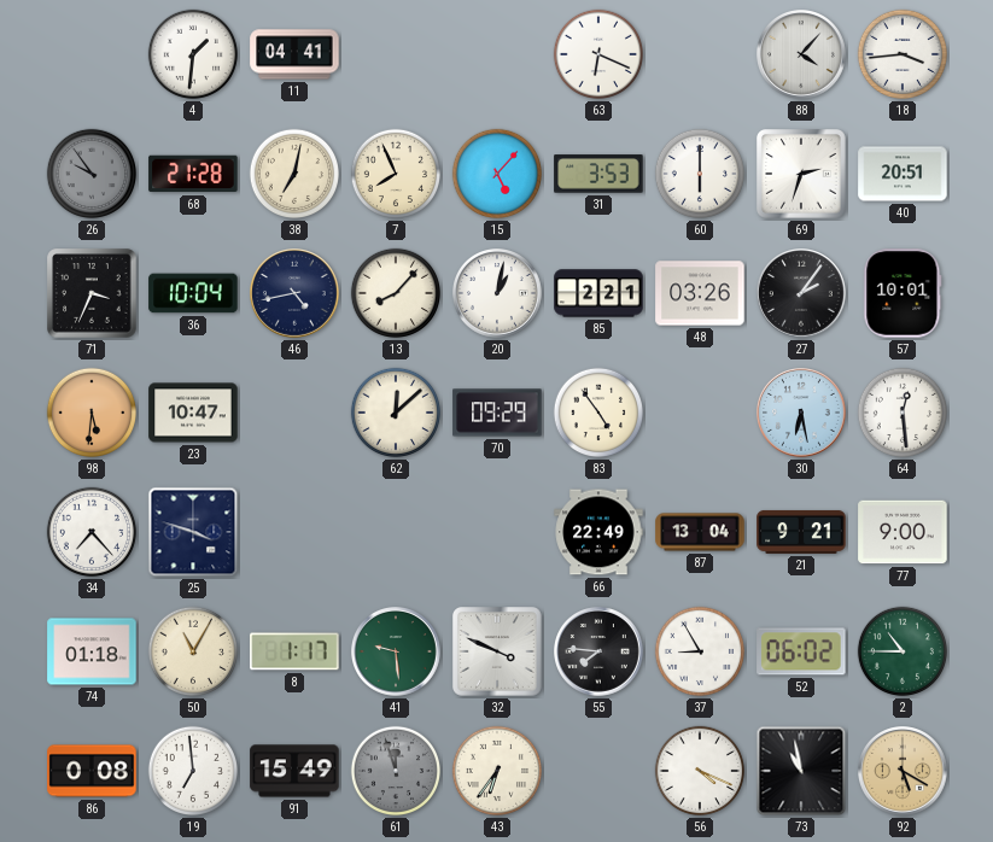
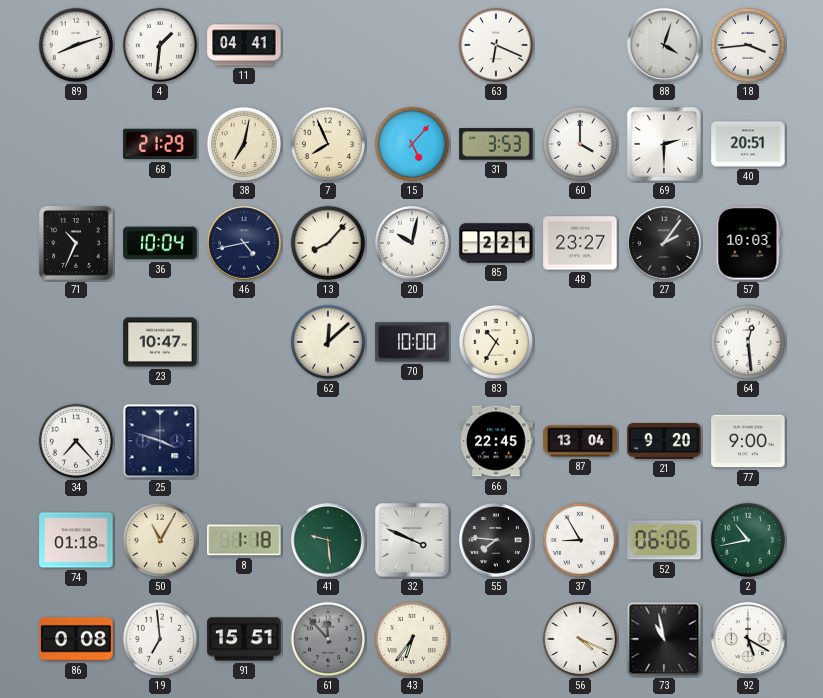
89: none -> 8:12 (76, 45)
88: 4:07 -> 4:03 (665, 46)
26: 9:54 -> none (92, 174)
68: 21:28 -> 21:29 (160, 144)
60: 6:00 -> 4:00 (580, 144)
69: 2:33 -> 2:30 (665, 145)
71: 3:34 -> 10:34 (76, 243)
20: 1:02 -> 10:02 (413, 244)
48: 03:26 -> 23:27 (580, 243)
57: 10:01 -> 10:03 (748, 243)
98: 5:31 -> none (92, 413)
70: 09:29 -> 10:00 (412, 342)
83: 4:54 -> 10:35 (496, 342)
30: 6:28 -> none (802, 414)
66: 22:49 -> 22:45 (496, 441)
21: 9:21 -> 9:20 (664, 441)
8: 1:17 -> 1:18 (244, 540)
52: 06:02 -> 06:06 (664, 540)
2: 10:45 -> 10:43 (748, 540)
91: 15:49 -> 15:51 (244, 639)
61: 11:57 -> 11:53 (328, 639)
92 dial: champagne -> white (749, 640)
